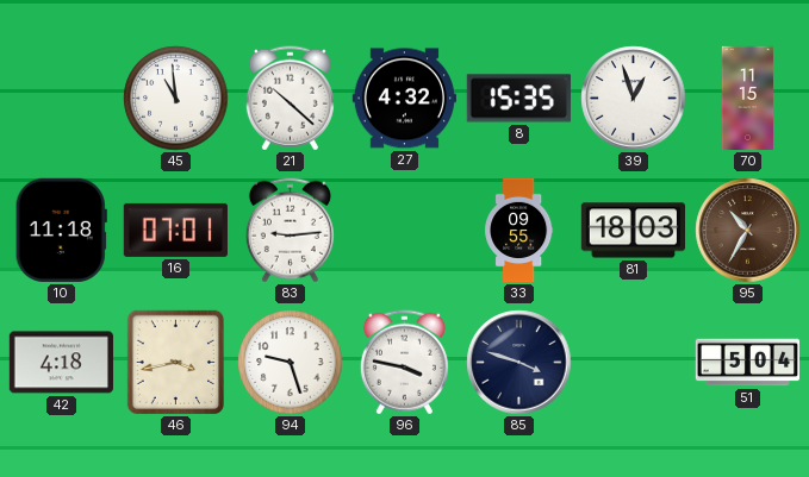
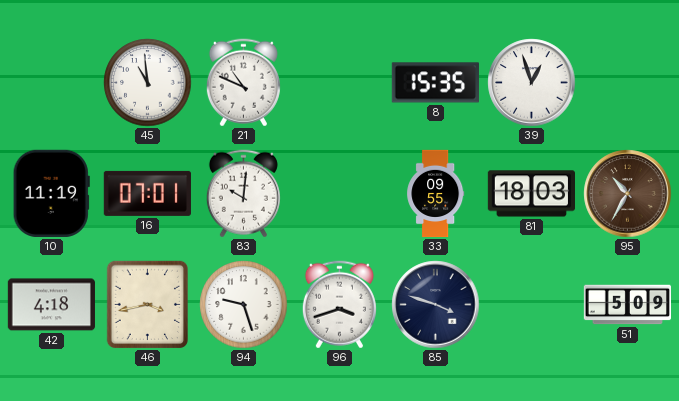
21: 10:22 -> 10:49 (243, 83)
27: 4:32 -> none (404, 99)
70: 11:15 -> none (748, 99)
10: 11:18 -> 11:19 (51, 193)
83: 9:14 -> 10:01 (243, 194)
96: 3:47 -> 3:42 (339, 305)
51: 5:04 -> 5:09 (627, 305)
